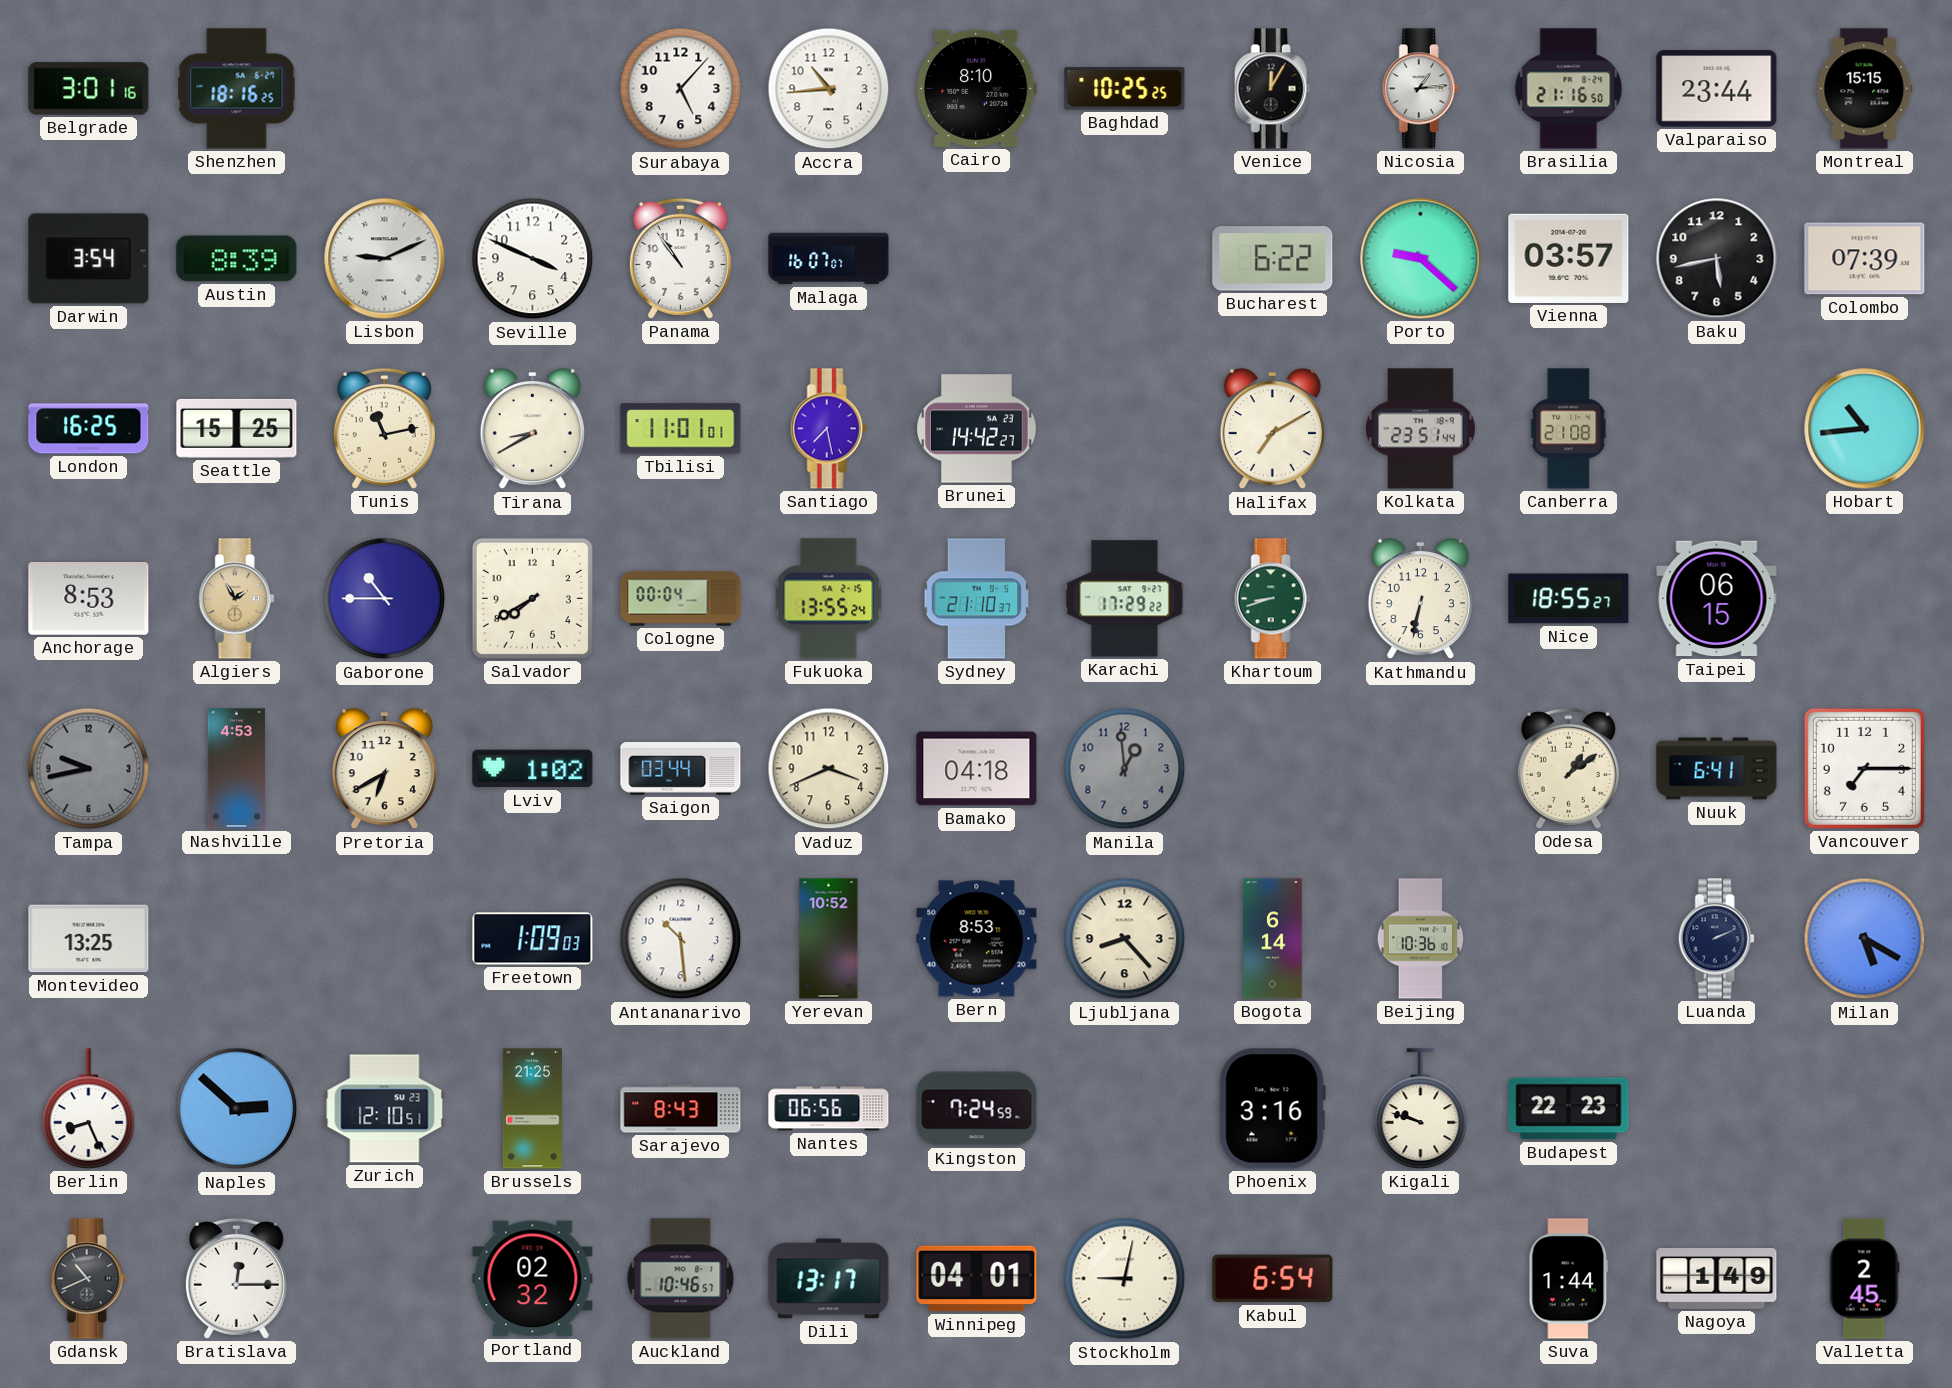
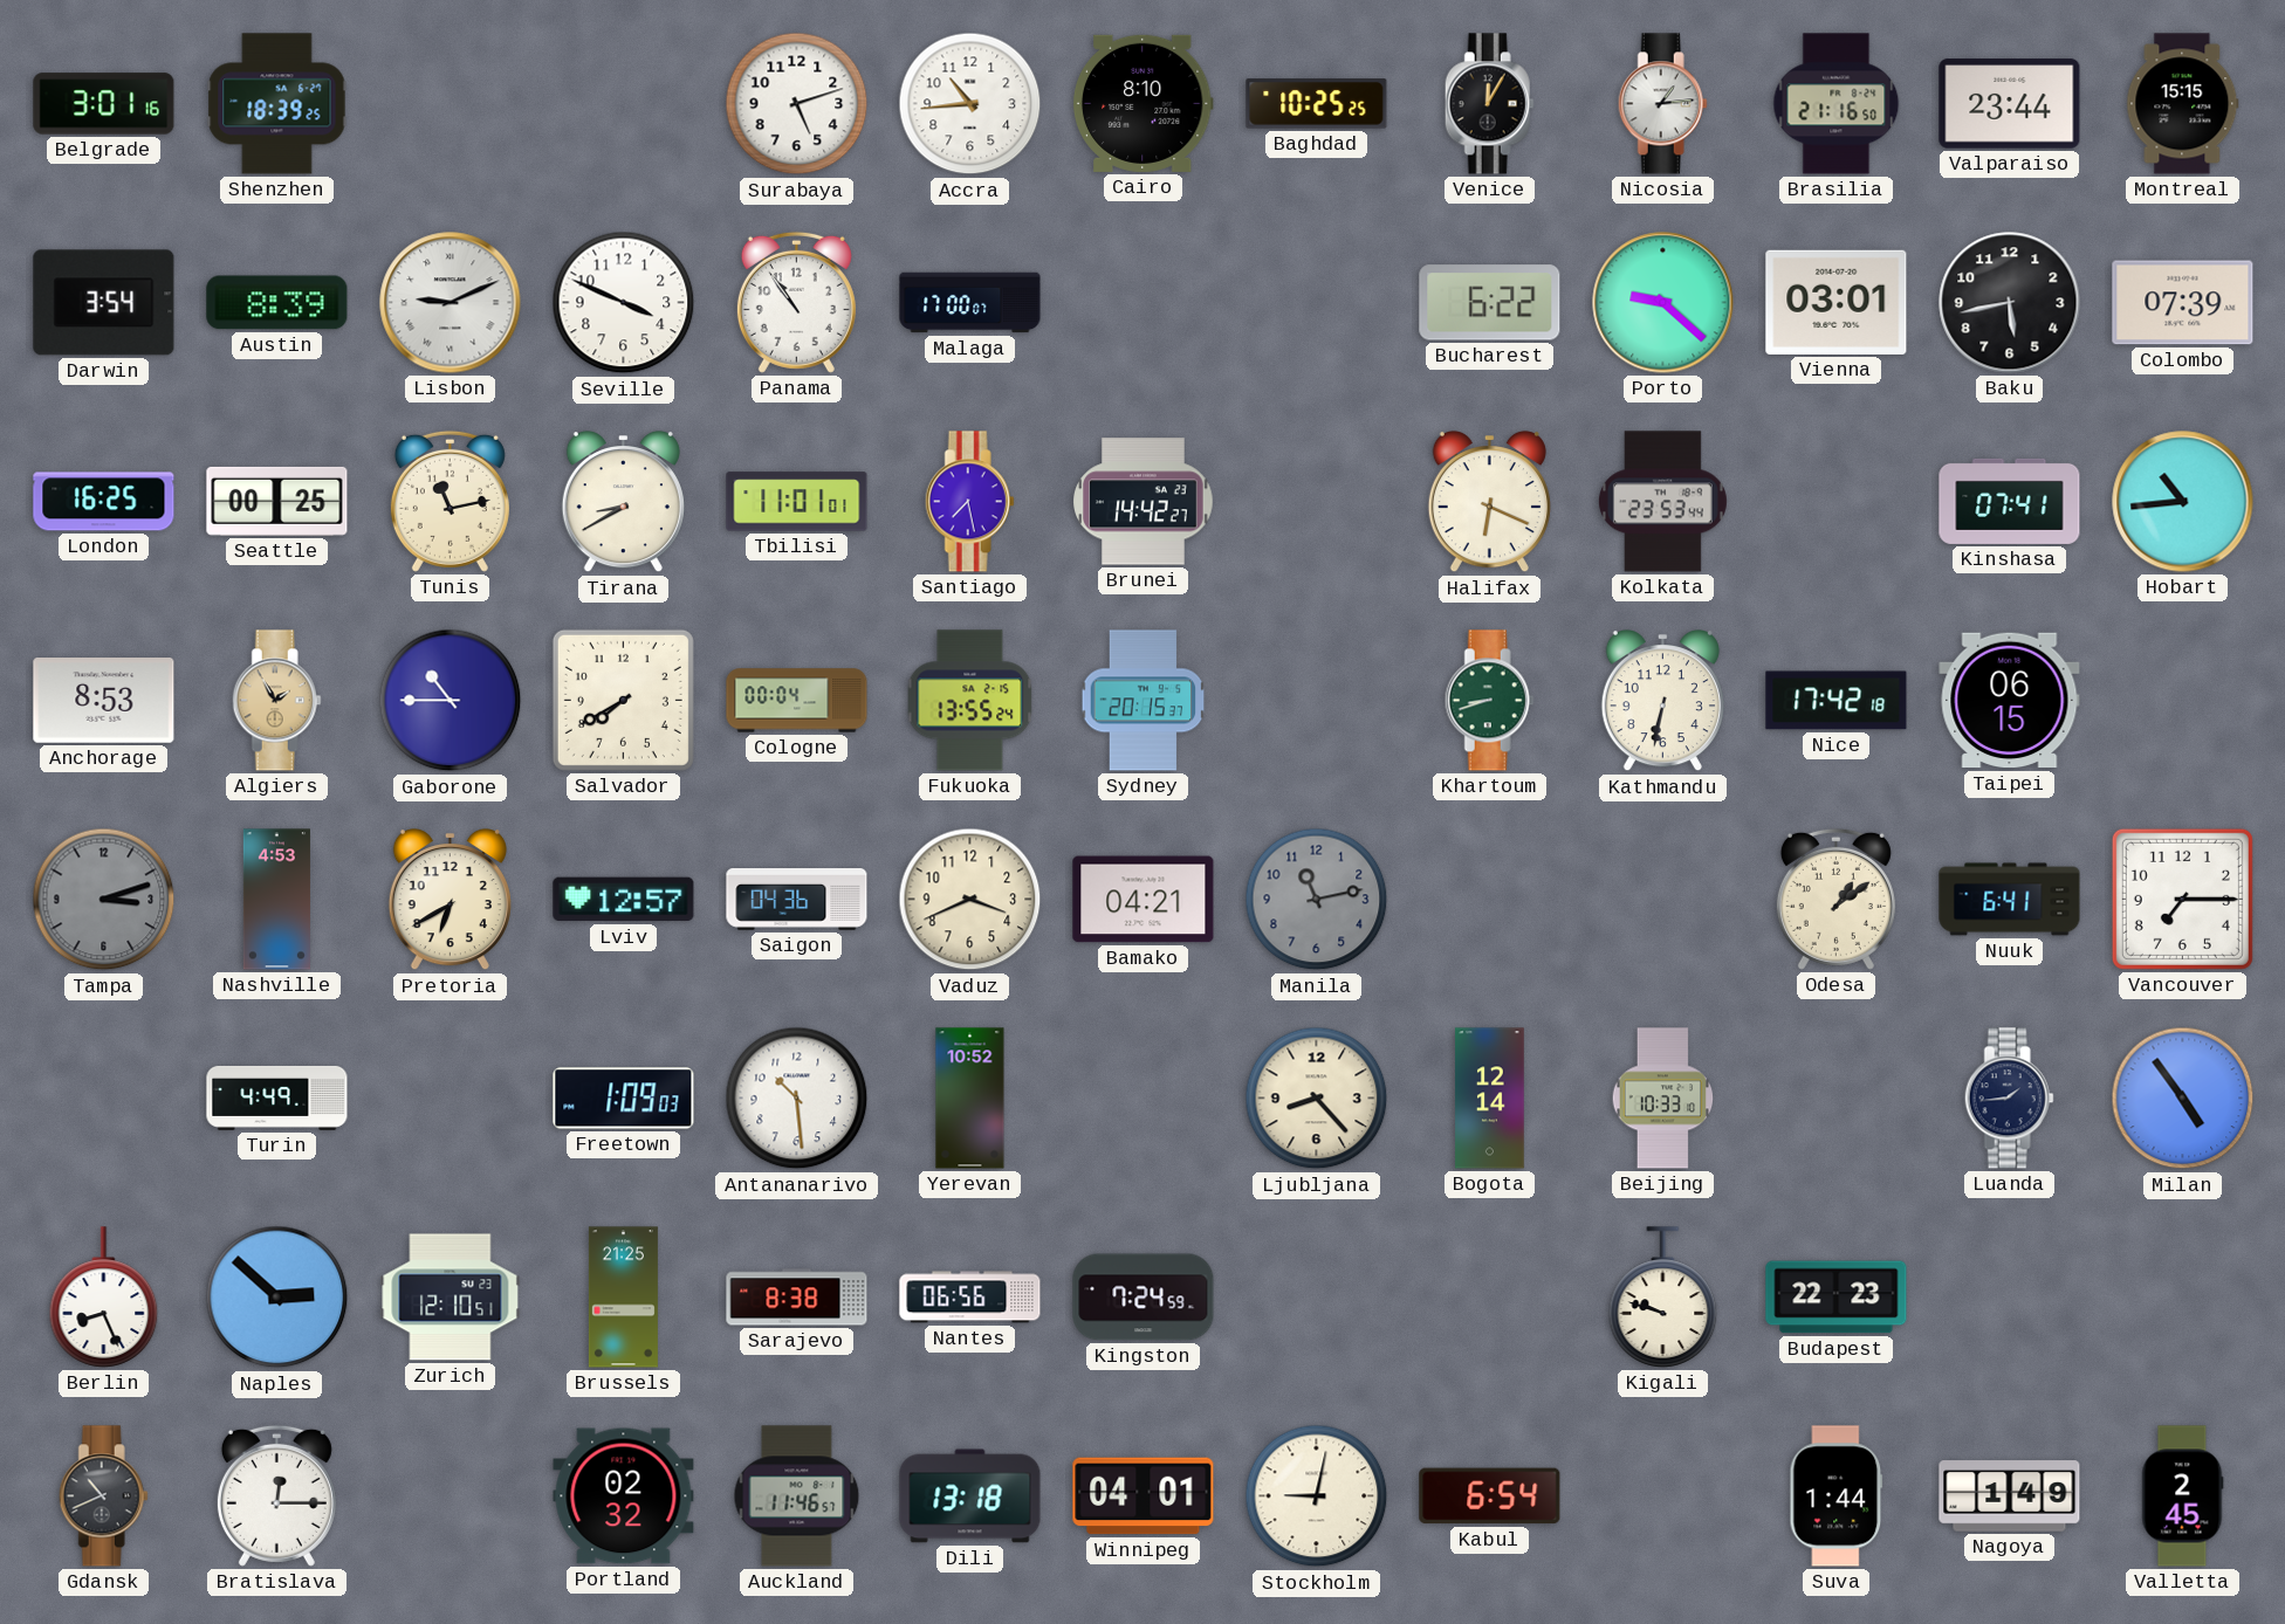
Shenzhen: 18:16 -> 18:39 (277, 104)
Surabaya: 5:07 -> 5:12 (797, 104)
Malaga: 16:07 -> 17:00 (970, 303)
Vienna: 03:57 -> 03:01 (1837, 302)
Seattle: 15:25 -> 00:25 (277, 501)
Halifax: 7:10 -> 6:19 (1489, 502)
Kolkata: 23:51 -> 23:53 (1662, 502)
Canberra: 21:08 -> none (1569, 429)
Kinshasa: none -> 07:41 (2010, 501)
Sydney: 21:10 -> 20:15 (1144, 701)
Karachi: 17:29 -> none (1125, 599)
Nice: 18:55 -> 17:42 (1837, 701)
Tampa: 9:43 -> 3:12 (104, 900)
Lviv: 1:02 -> 12:57 (624, 900)
Saigon: 03:44 -> 04:36 (797, 900)
Bamako: 04:18 -> 04:21 (1144, 900)
Manila: 12:59 -> 11:13 (1317, 900)
Montevideo: 13:25 -> none (89, 939)
Turin: none -> 4:49 (277, 1097)
Bern: 8:53 -> none (977, 939)
Bogota: 6:14 -> 12:14 (1490, 1099)
Beijing: 10:36 -> 10:33 (1663, 1099)
Luanda: 2:11 -> 1:44 (2009, 1099)
Milan: 5:20 -> 4:54 (2183, 1099)
Sarajevo: 8:43 -> 8:38 (797, 1298)
Phoenix: 3:16 -> none (1272, 1109)
Auckland: 10:46 -> 11:46 (797, 1496)
Dili: 13:17 -> 13:18 (970, 1496)
